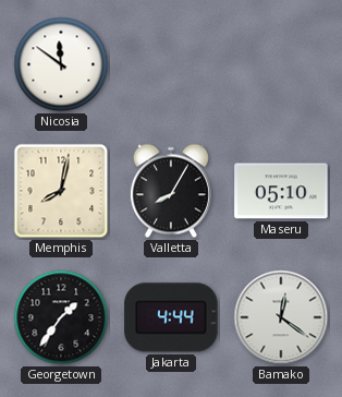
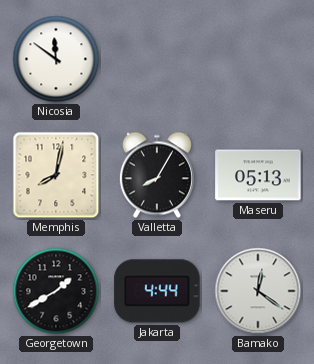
Maseru: 05:10 -> 05:13 (258, 175)
Georgetown: 1:36 -> 1:40 (56, 291)
